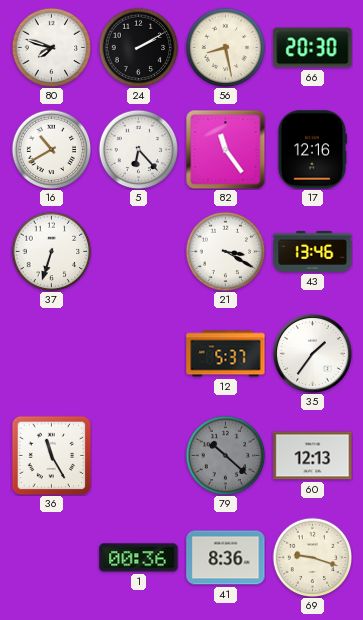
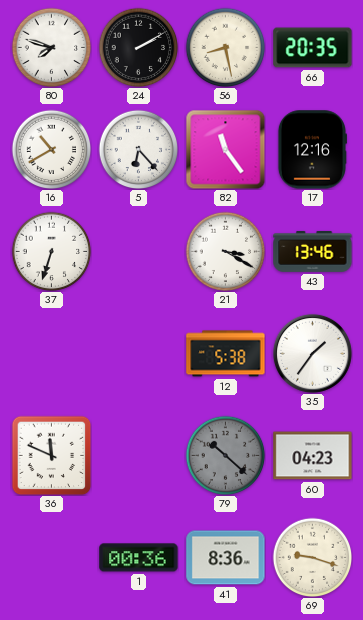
66: 20:30 -> 20:35 (313, 48)
12: 5:37 -> 5:38 (226, 354)
36: 11:25 -> 11:49 (51, 455)
60: 12:13 -> 04:23 (313, 456)
